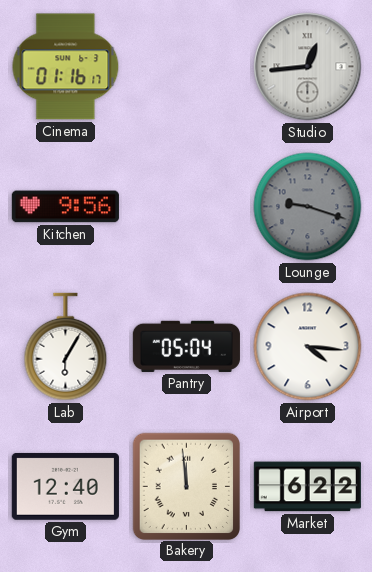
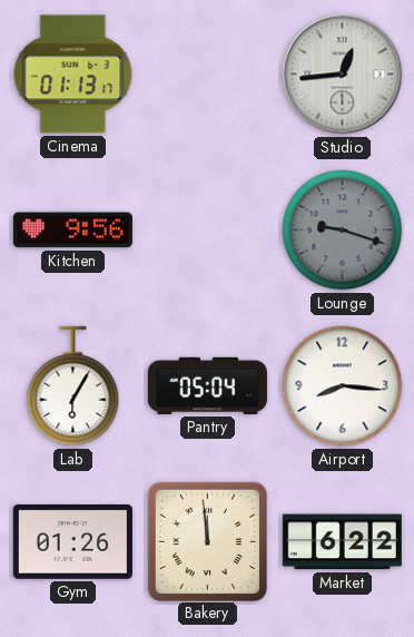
Cinema: 01:16 -> 01:13 (73, 75)
Airport: 4:16 -> 8:16 (343, 386)
Gym: 12:40 -> 01:26 (72, 541)
